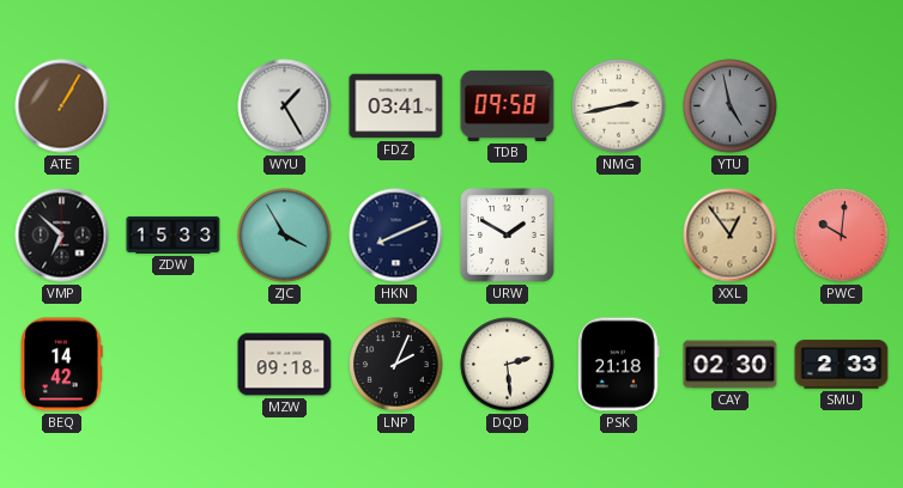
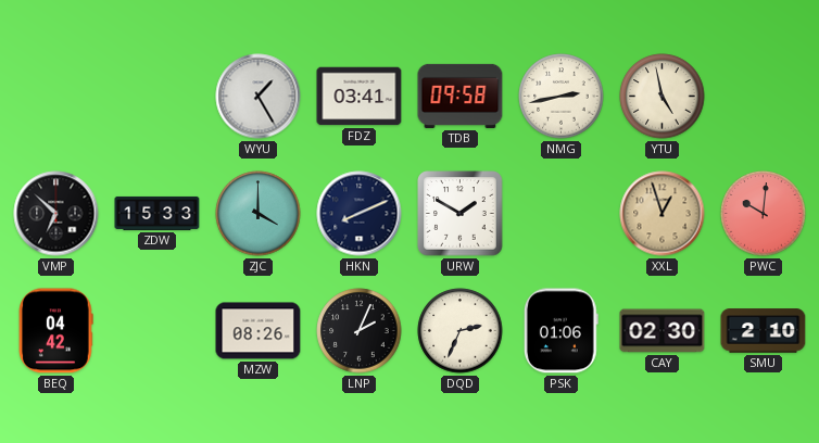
ATE: 1:05 -> none (62, 106)
YTU dial: grey -> cream (663, 97)
ZJC: 3:55 -> 4:00 (259, 214)
XXL: 12:54 -> 12:57 (663, 214)
BEQ: 14:42 -> 04:42 (56, 331)
MZW: 09:18 -> 08:26 (259, 331)
DQD: 2:29 -> 2:34 (461, 331)
PSK: 21:18 -> 01:06 (560, 331)
SMU: 2:33 -> 2:10 (764, 331)
